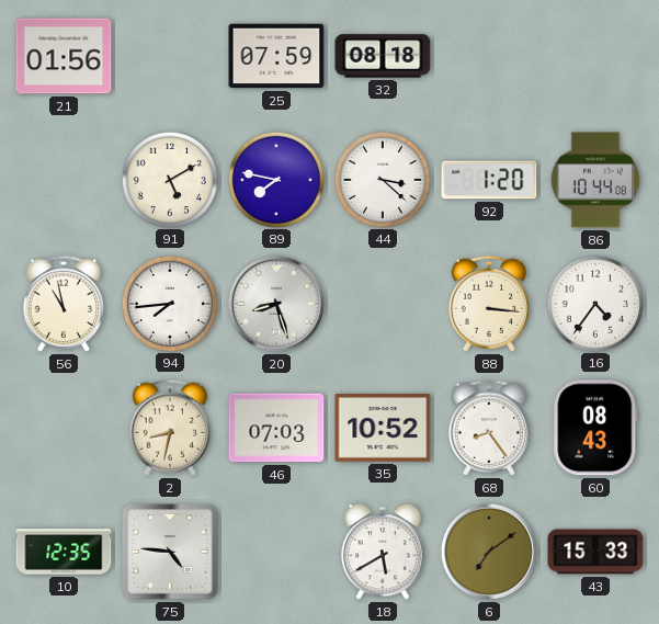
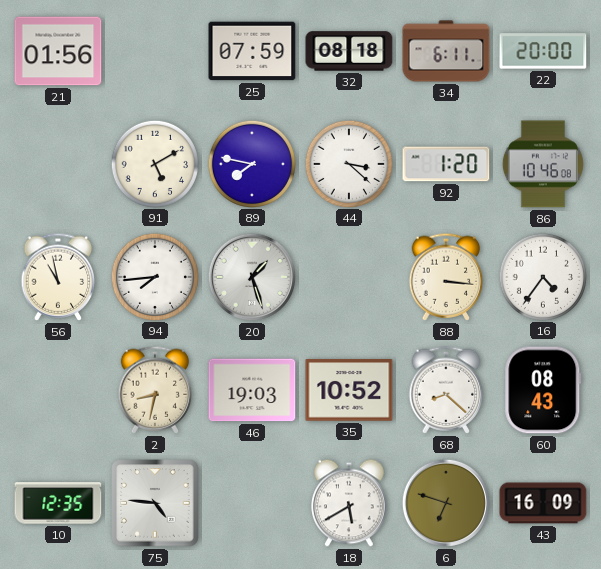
34: none -> 6:11 (446, 51)
22: none -> 20:00 (543, 51)
86: 10:44 -> 10:46 (543, 164)
20: 8:27 -> 1:27 (252, 277)
46: 07:03 -> 19:03 (252, 390)
68: 8:24 -> 8:22 (446, 390)
6: 7:09 -> 6:48 (446, 503)
43: 15:33 -> 16:09 (543, 503)
